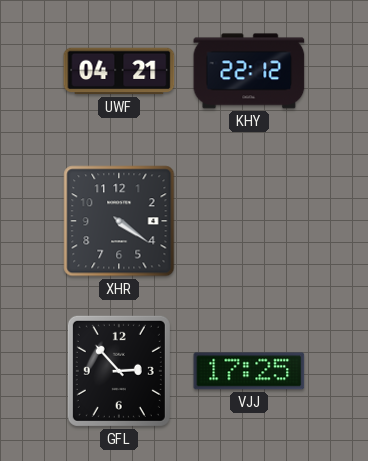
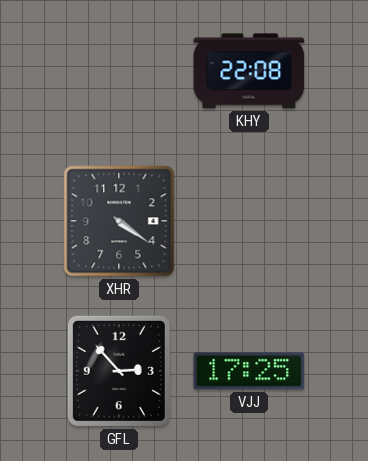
UWF: 04:21 -> none (119, 71)
KHY: 22:12 -> 22:08 (249, 71)
